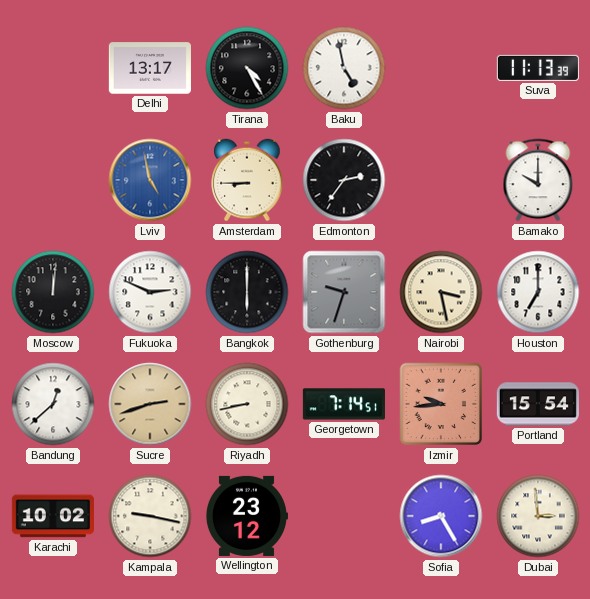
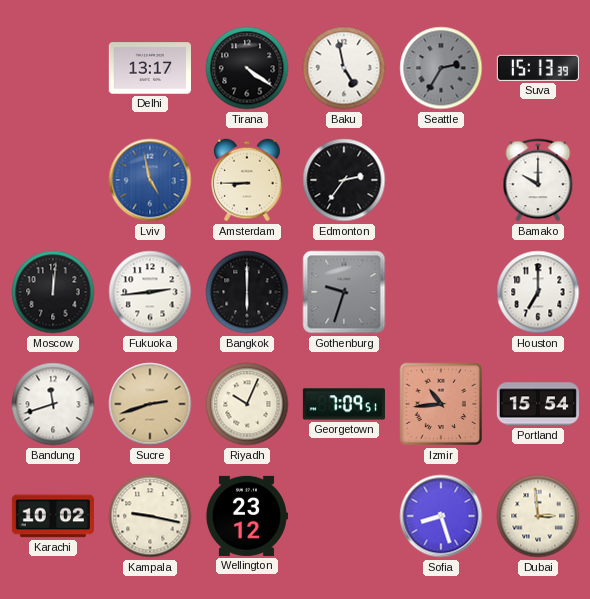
Tirana: 4:25 -> 4:21 (247, 68)
Seattle: none -> 2:35 (441, 68)
Suva: 11:13 -> 15:13 (538, 68)
Fukuoka: 2:49 -> 2:44 (150, 292)
Nairobi: 3:28 -> none (441, 292)
Bandung: 12:38 -> 11:42 (53, 404)
Riyadh: 8:43 -> 10:04 (247, 404)
Georgetown: 7:14 -> 7:09 (344, 404)
Izmir: 9:44 -> 10:44 (441, 404)
Sofia: 8:25 -> 8:27 (441, 516)
